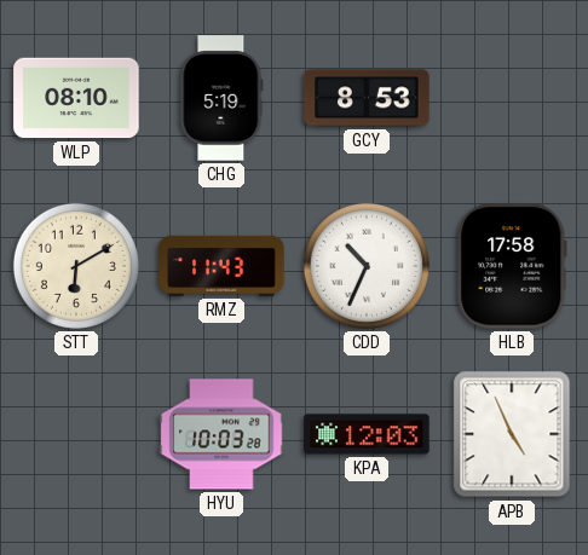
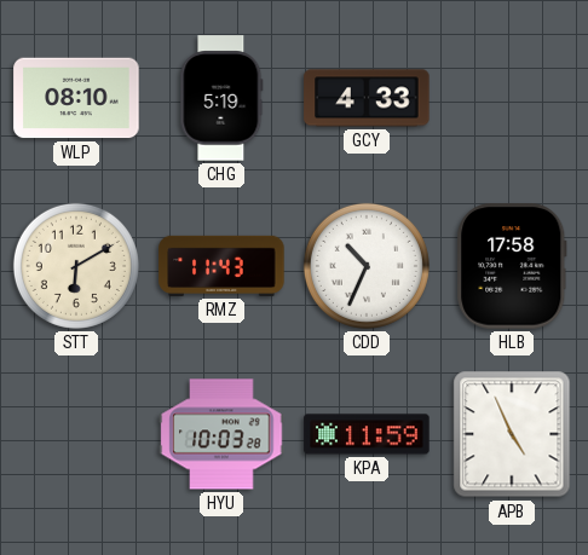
GCY: 8:53 -> 4:33 (367, 98)
KPA: 12:03 -> 11:59 (367, 434)
